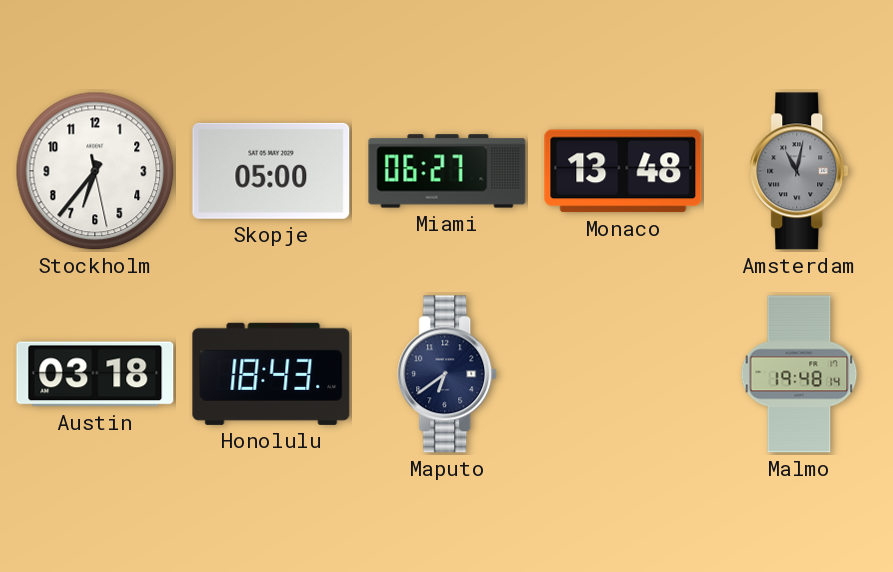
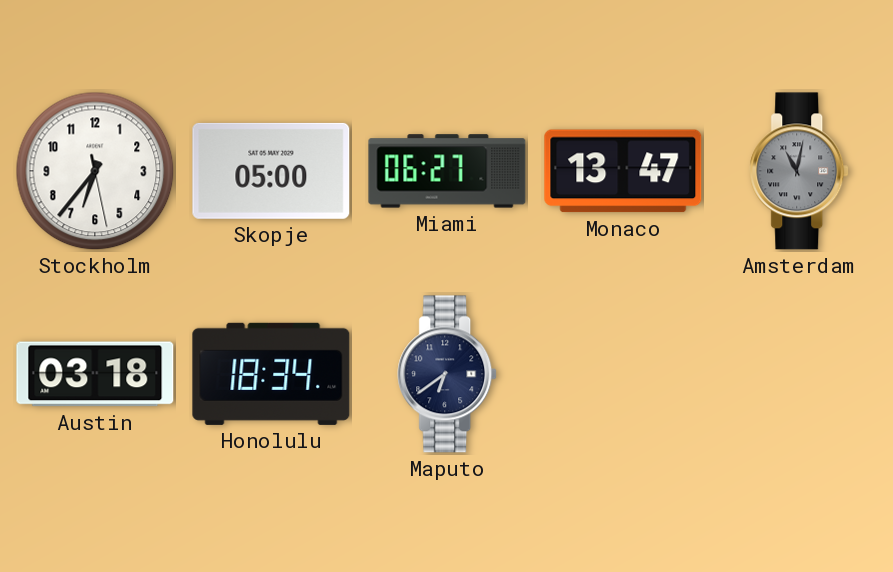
Monaco: 13:48 -> 13:47 (623, 171)
Honolulu: 18:43 -> 18:34 (271, 374)
Malmo: 19:48 -> none (799, 374)
